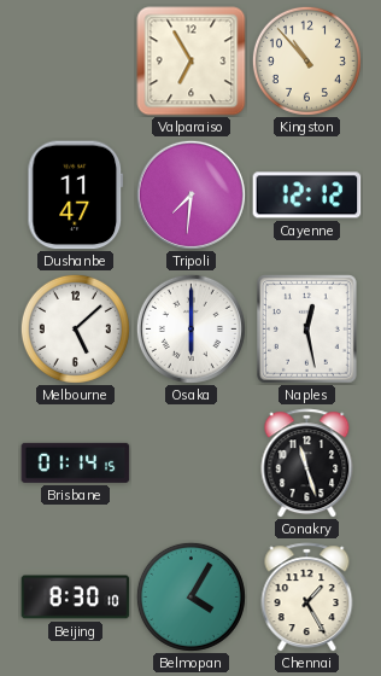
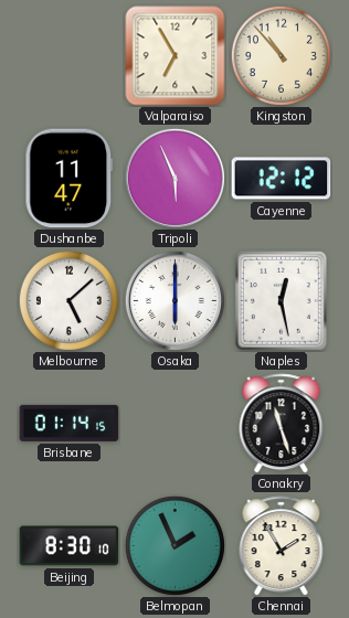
Tripoli: 7:31 -> 5:56 (174, 178)
Belmopan: 4:05 -> 1:56 (174, 545)
Chennai: 1:25 -> 1:55 (282, 546)
